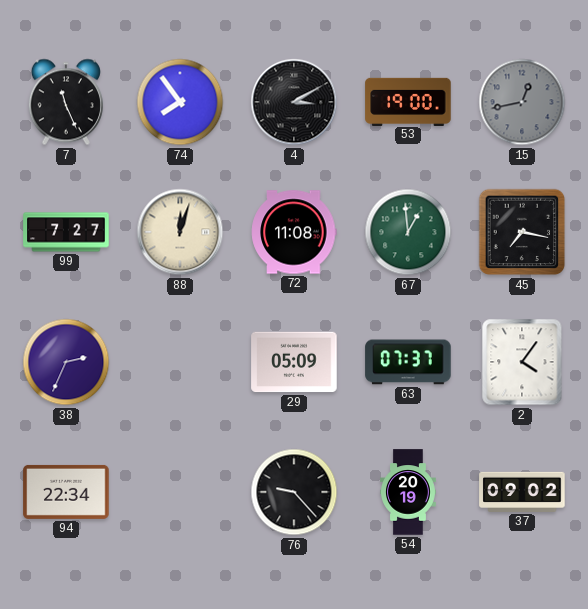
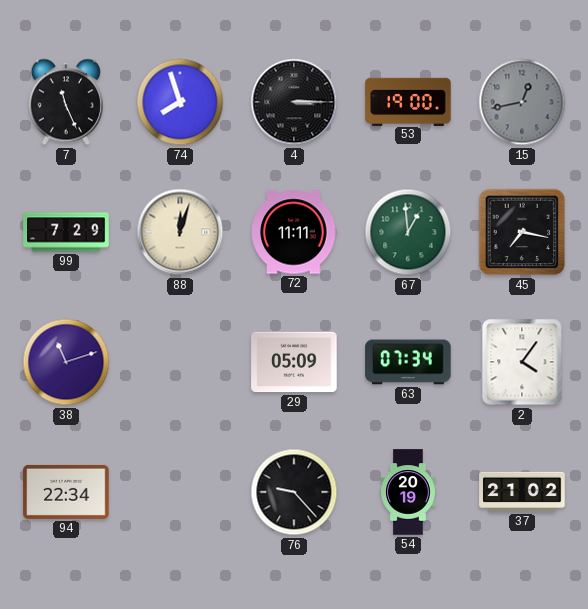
74: 7:54 -> 7:57 (180, 102)
4: 3:10 -> 3:15 (294, 102)
99: 7:27 -> 7:29 (66, 232)
72: 11:08 -> 11:11 (294, 232)
38: 2:34 -> 11:12 (66, 362)
63: 07:37 -> 07:34 (408, 362)
37: 09:02 -> 21:02 (522, 492)
